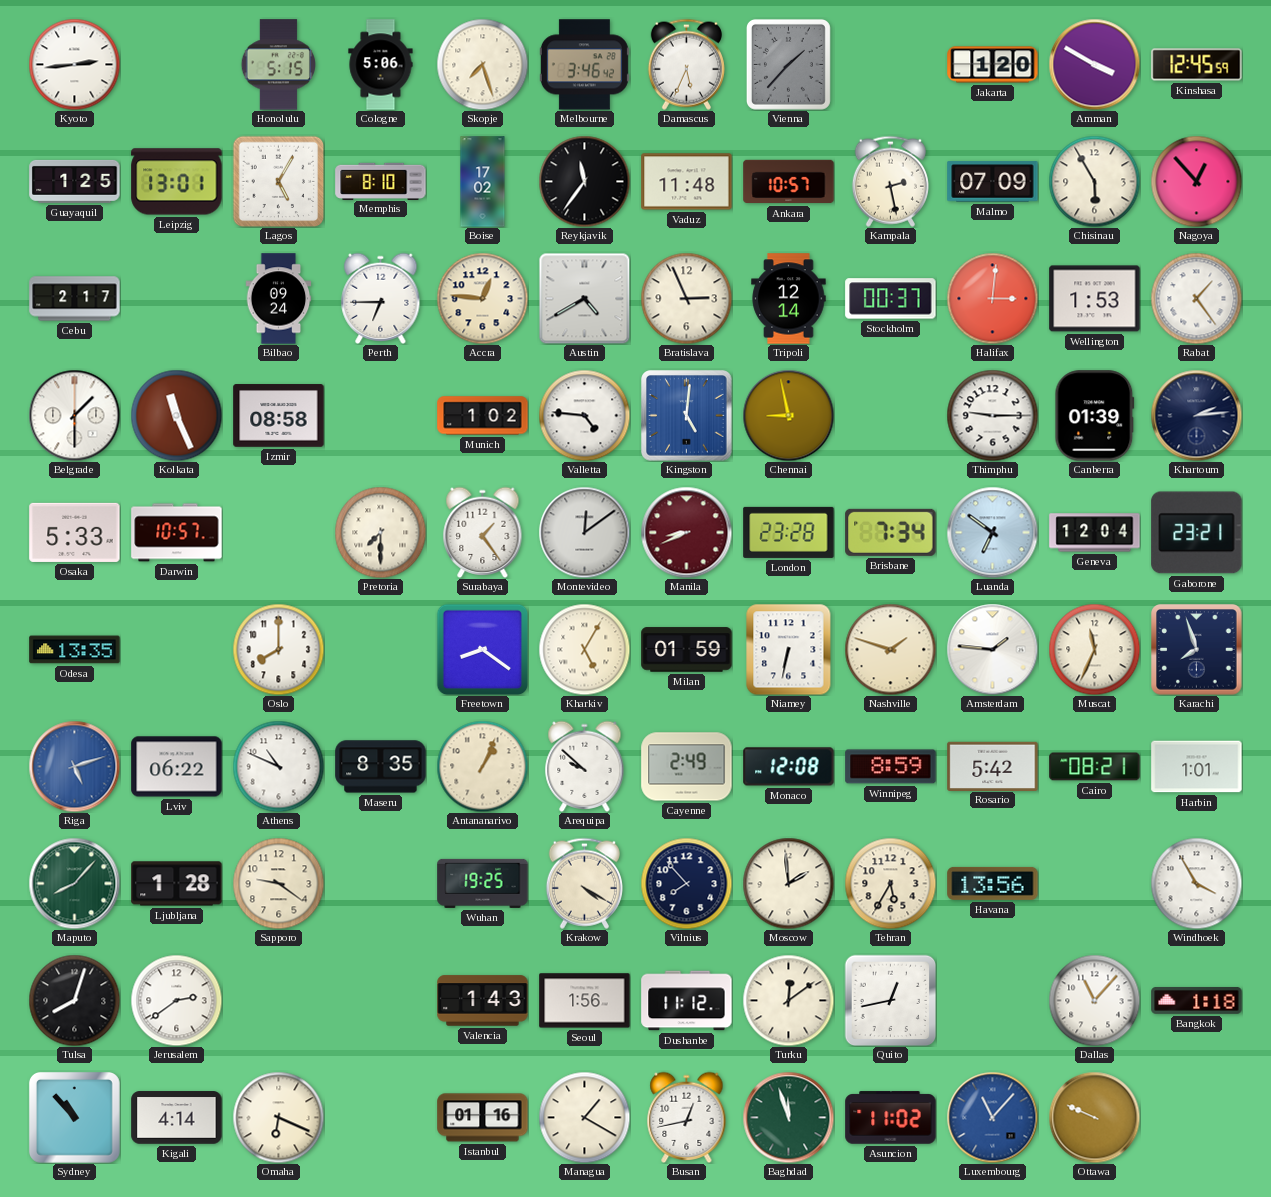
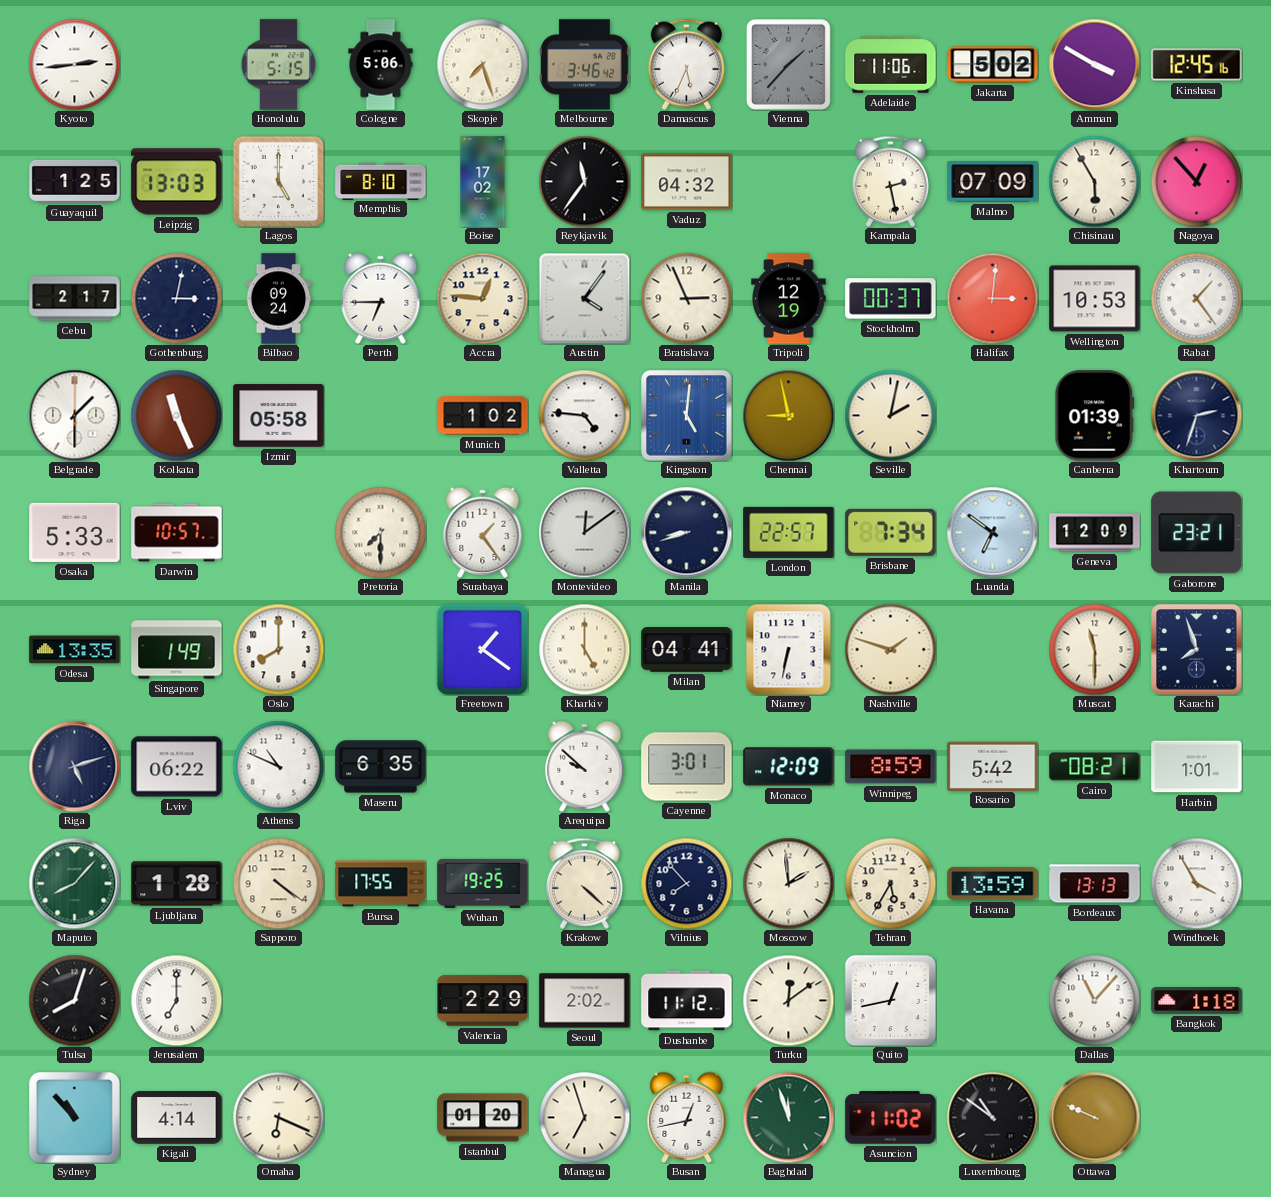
Adelaide: none -> 11:06 (891, 65)
Jakarta: 1:20 -> 5:02 (993, 65)
Kinshasa: 12:45:59 -> 12:45:16 (1197, 65)
Leipzig: 13:01 -> 13:03 (177, 182)
Lagos: 5:05 -> 5:00 (278, 181)
Vaduz: 11:48 -> 04:32 (687, 182)
Ankara: 10:57 -> none (789, 182)
Gothenburg: none -> 3:02 (176, 298)
Austin: 4:40 -> 4:06 (584, 298)
Tripoli: 12:14 -> 12:19 (789, 299)
Wellington: 1:53 -> 10:53 (1095, 299)
Izmir: 08:58 -> 05:58 (279, 416)
Seville: none -> 2:02 (890, 415)
Thimphu: 9:15 -> none (992, 415)
Khartoum: 2:14 -> 2:33 (1196, 415)
Manila: 8:41 -> 8:42 (686, 532)
Manila dial: burgundy -> navy (686, 532)
London: 23:28 -> 22:57 (789, 532)
Geneva: 12:04 -> 12:09 (1095, 533)
Singapore: none -> 1:49 (177, 650)
Freetown: 8:21 -> 1:21 (482, 649)
Kharkiv: 5:05 -> 5:00 (584, 649)
Milan: 01:59 -> 04:41 (687, 650)
Amsterdam: 1:46 -> none (992, 649)
Muscat: 11:34 -> 11:30 (1094, 649)
Riga dial: blue -> navy (74, 766)
Maseru: 8:35 -> 6:35 (381, 767)
Antananarivo: 1:04 -> none (482, 766)
Cayenne: 2:49 -> 3:01 (687, 767)
Monaco: 12:08 -> 12:09 (789, 767)
Sapporo: 9:21 -> 4:21 (278, 883)
Bursa: none -> 17:55 (381, 884)
Krakow: 4:20 -> 4:22 (584, 883)
Havana: 13:56 -> 13:59 (993, 883)
Bordeaux: none -> 13:13 (1095, 884)
Jerusalem: 2:39 -> 7:00 (176, 1000)
Valencia: 1:43 -> 2:29 (483, 1001)
Seoul: 1:56 -> 2:02 (585, 1001)
Istanbul: 01:16 -> 01:20 (483, 1118)
Managua: 1:20 -> 6:57 (584, 1117)
Luxembourg: 11:07 -> 10:51 (992, 1117)
Luxembourg dial: blue -> black (992, 1117)
